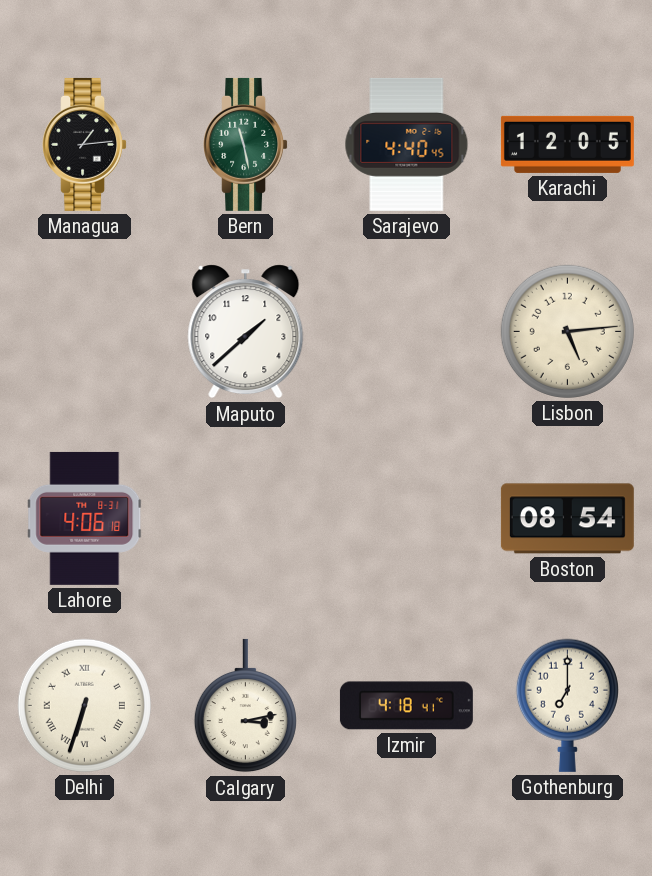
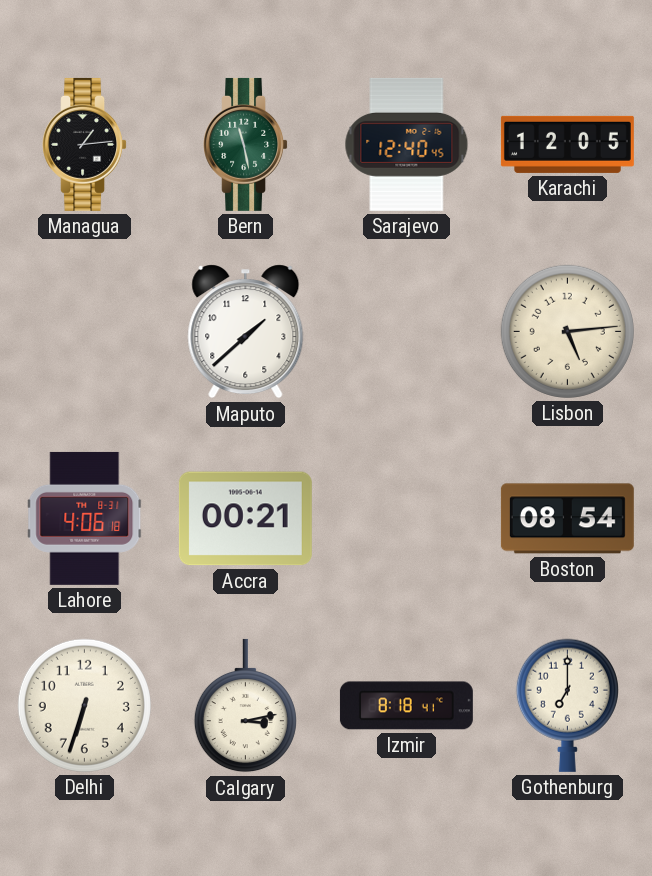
Sarajevo: 4:40 -> 12:40 (407, 144)
Accra: none -> 00:21 (245, 519)
Delhi numerals: Roman -> Arabic (84, 705)
Izmir: 4:18 -> 8:18 (406, 706)
